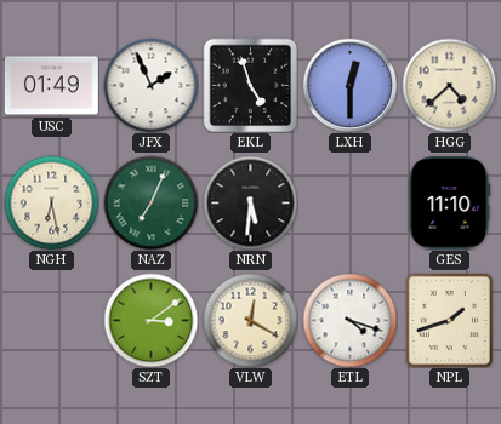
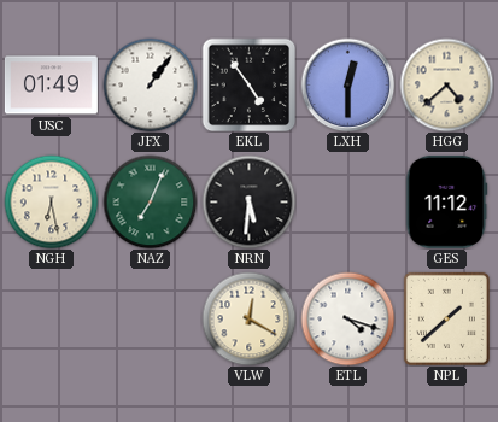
JFX: 1:56 -> 1:06 (150, 84)
EKL: 4:57 -> 4:54 (248, 84)
GES: 11:10 -> 11:12 (447, 201)
SZT: 3:09 -> none (150, 320)
NPL: 1:42 -> 1:38 (446, 318)
